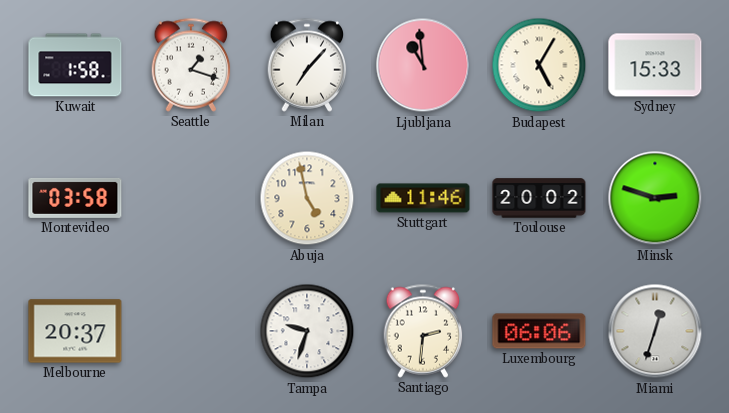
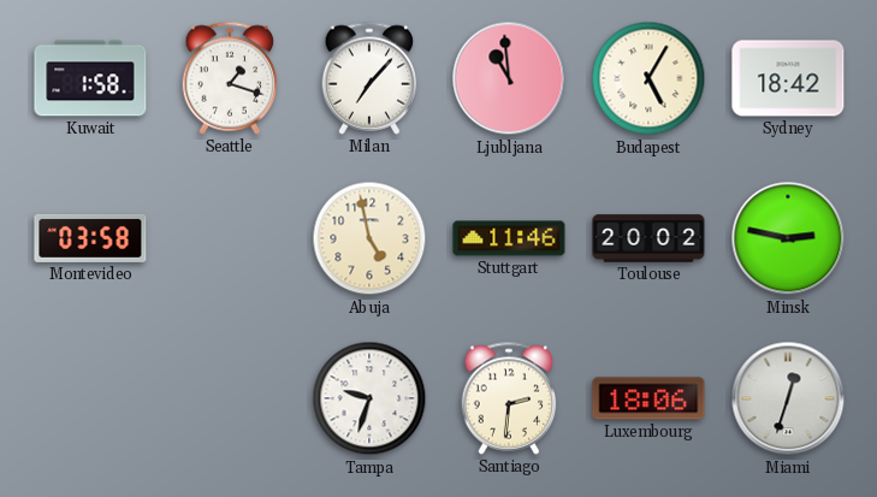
Sydney: 15:33 -> 18:42 (788, 78)
Minsk: 2:48 -> 2:47 (788, 238)
Melbourne: 20:37 -> none (75, 331)
Luxembourg: 06:06 -> 18:06 (648, 398)
